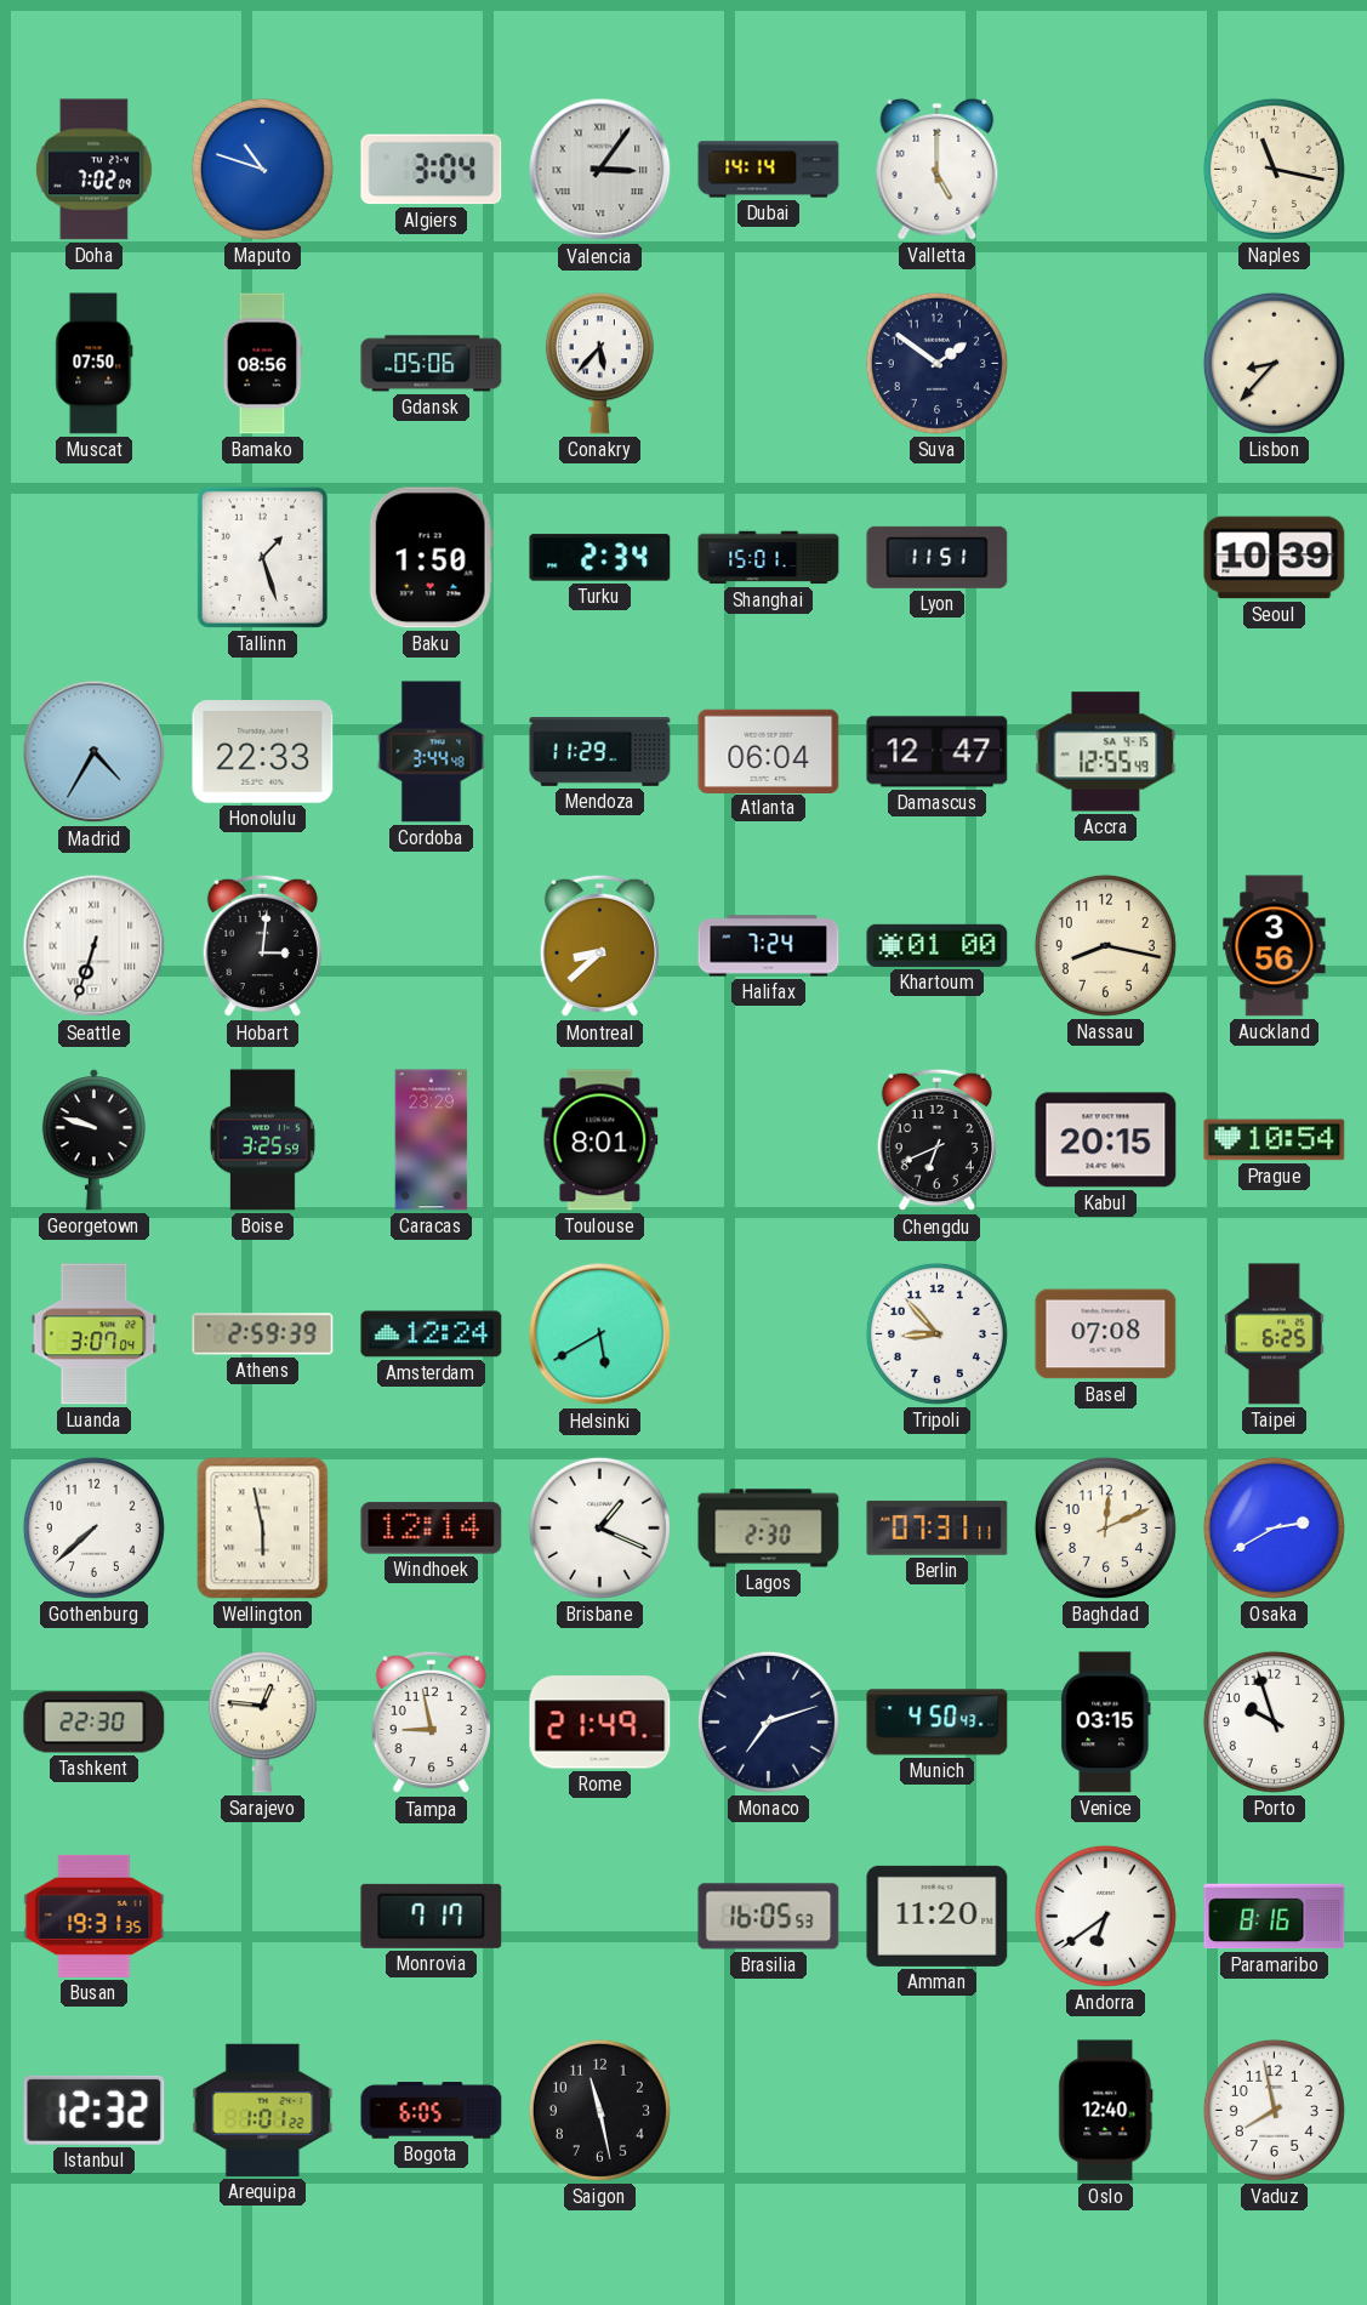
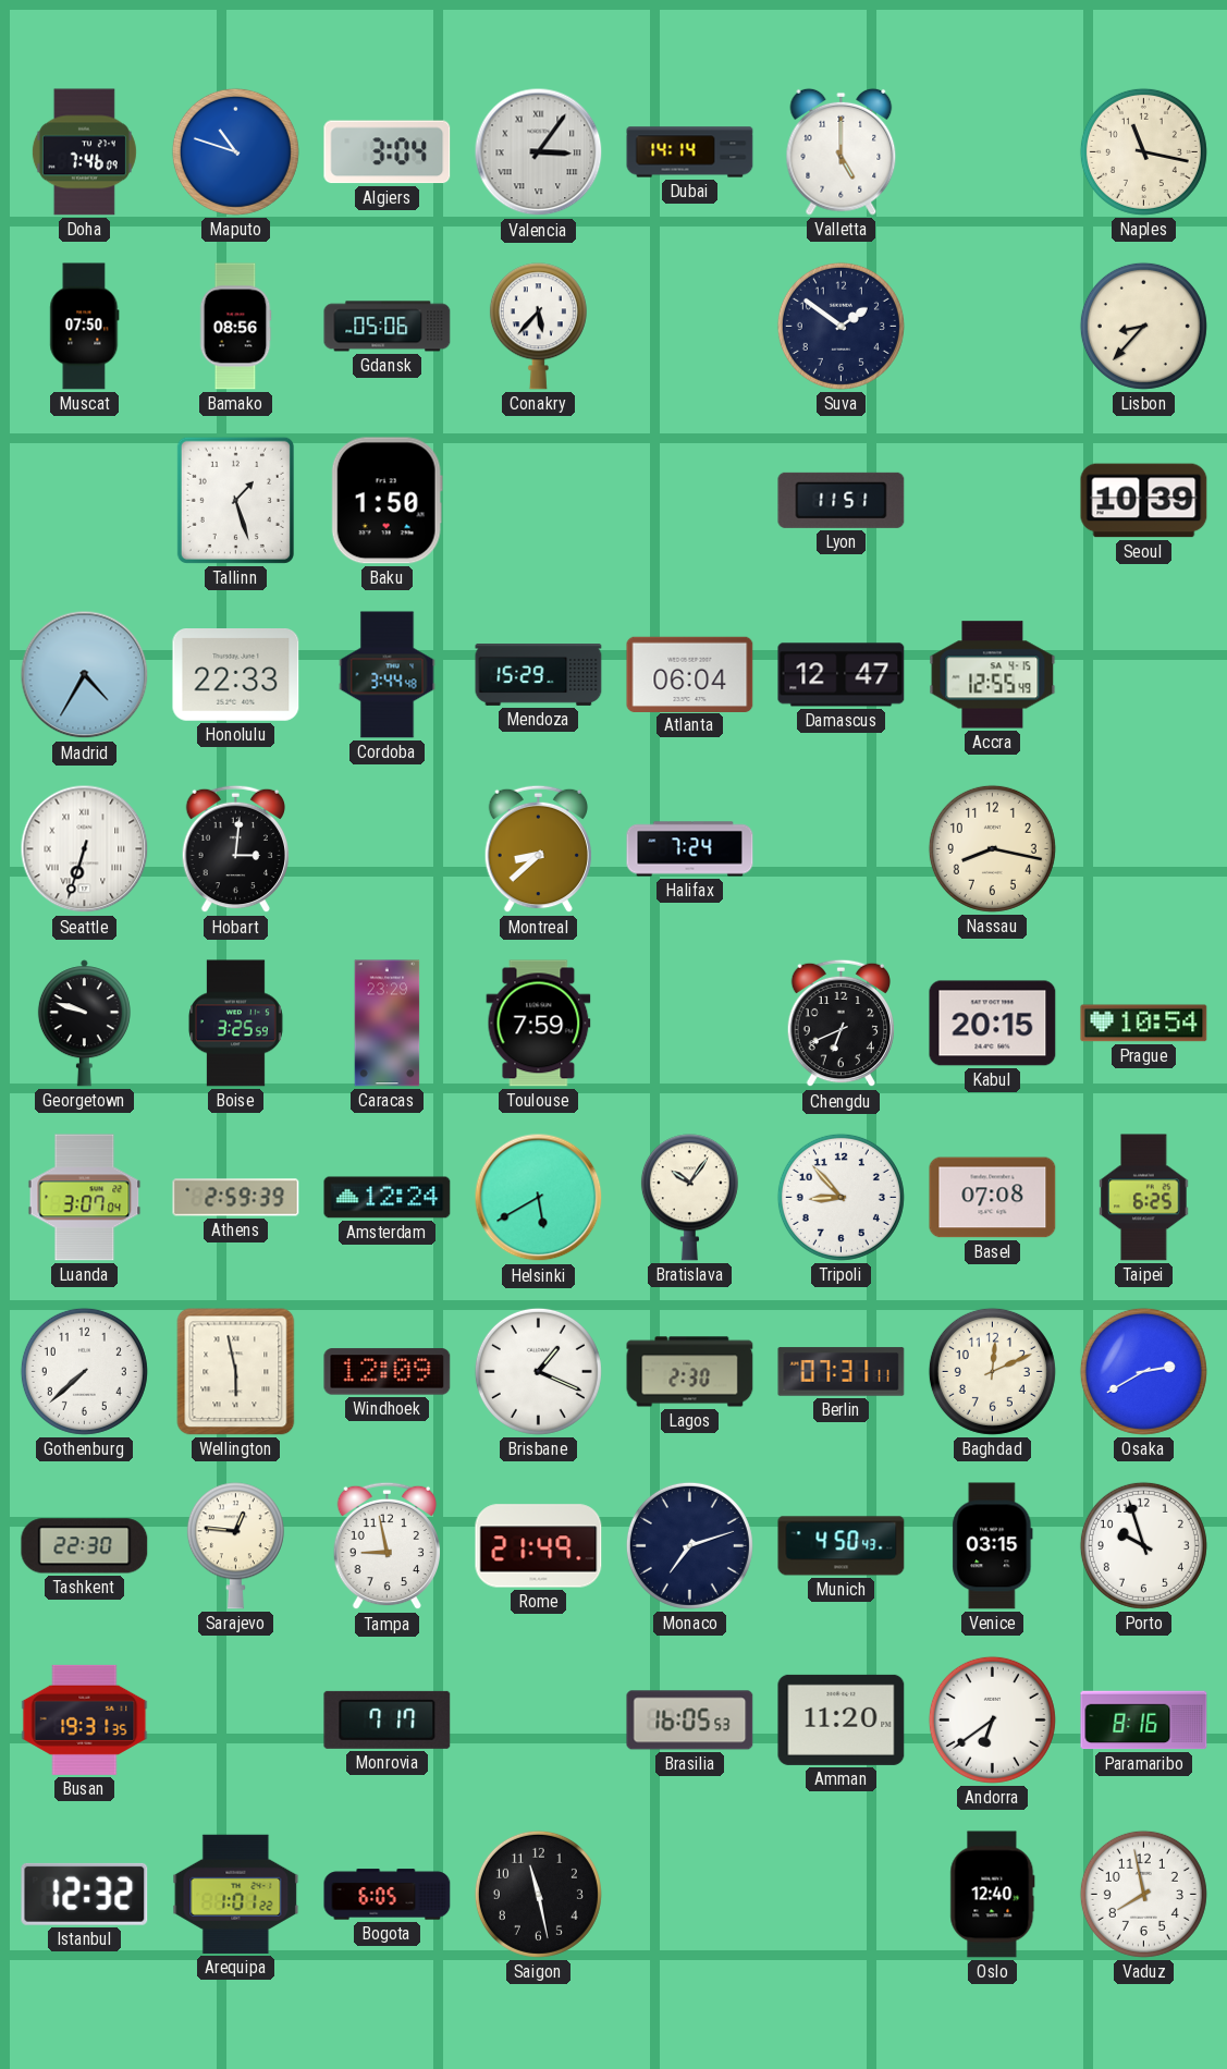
Doha: 7:02 -> 7:46 (84, 152)
Turku: 2:34 -> none (600, 558)
Shanghai: 15:01 -> none (769, 558)
Mendoza: 11:29 -> 15:29 (539, 675)
Khartoum: 01:00 -> none (938, 945)
Auckland: 3:56 -> none (1275, 946)
Toulouse: 8:01 -> 7:59 (539, 1024)
Bratislava: none -> 10:06 (689, 1198)
Windhoek: 12:14 -> 12:09 (388, 1372)
